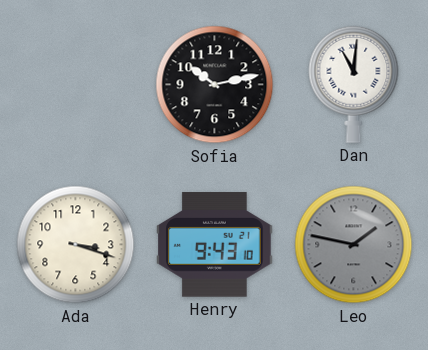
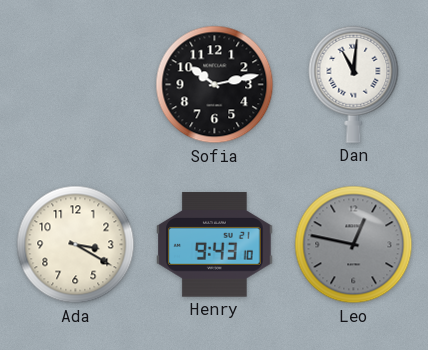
Ada: 3:18 -> 3:20 (76, 245)
Leo: 1:47 -> 12:47 (354, 245)
